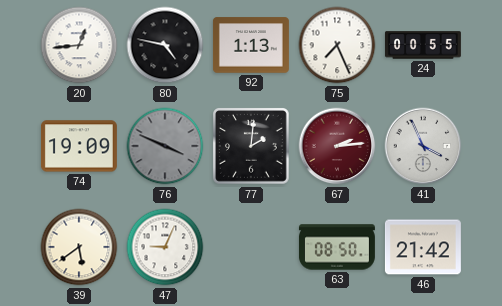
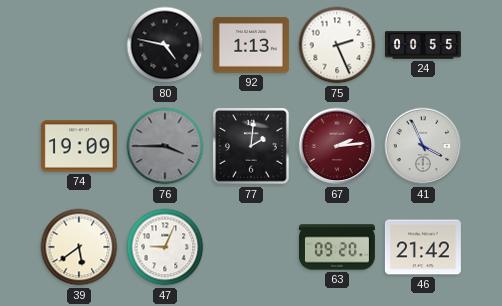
20: 12:44 -> none (79, 45)
75: 7:26 -> 2:26 (337, 45)
76: 3:49 -> 3:45 (165, 146)
63: 08:50 -> 09:20 (337, 247)
